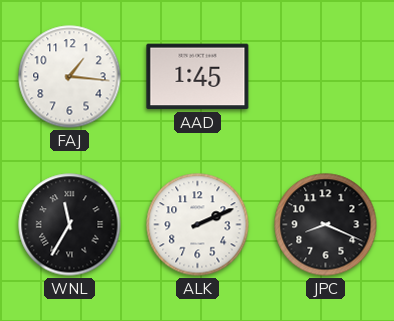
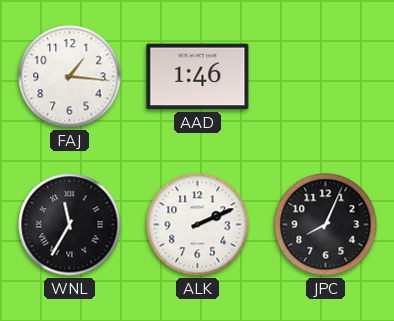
AAD: 1:45 -> 1:46 (198, 77)
JPC: 8:19 -> 8:04 (326, 225)
